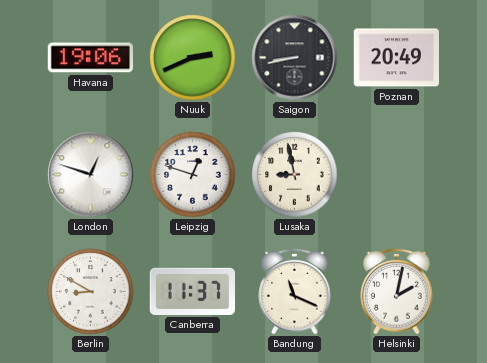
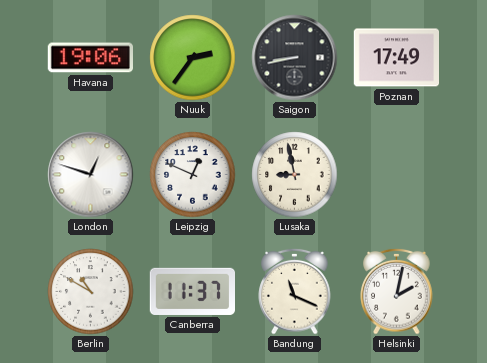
Nuuk: 2:41 -> 2:36 (193, 58)
Poznan: 20:49 -> 17:49 (396, 58)
Leipzig: 12:48 -> 12:49 (193, 175)
Berlin: 8:50 -> 10:50 (91, 292)
